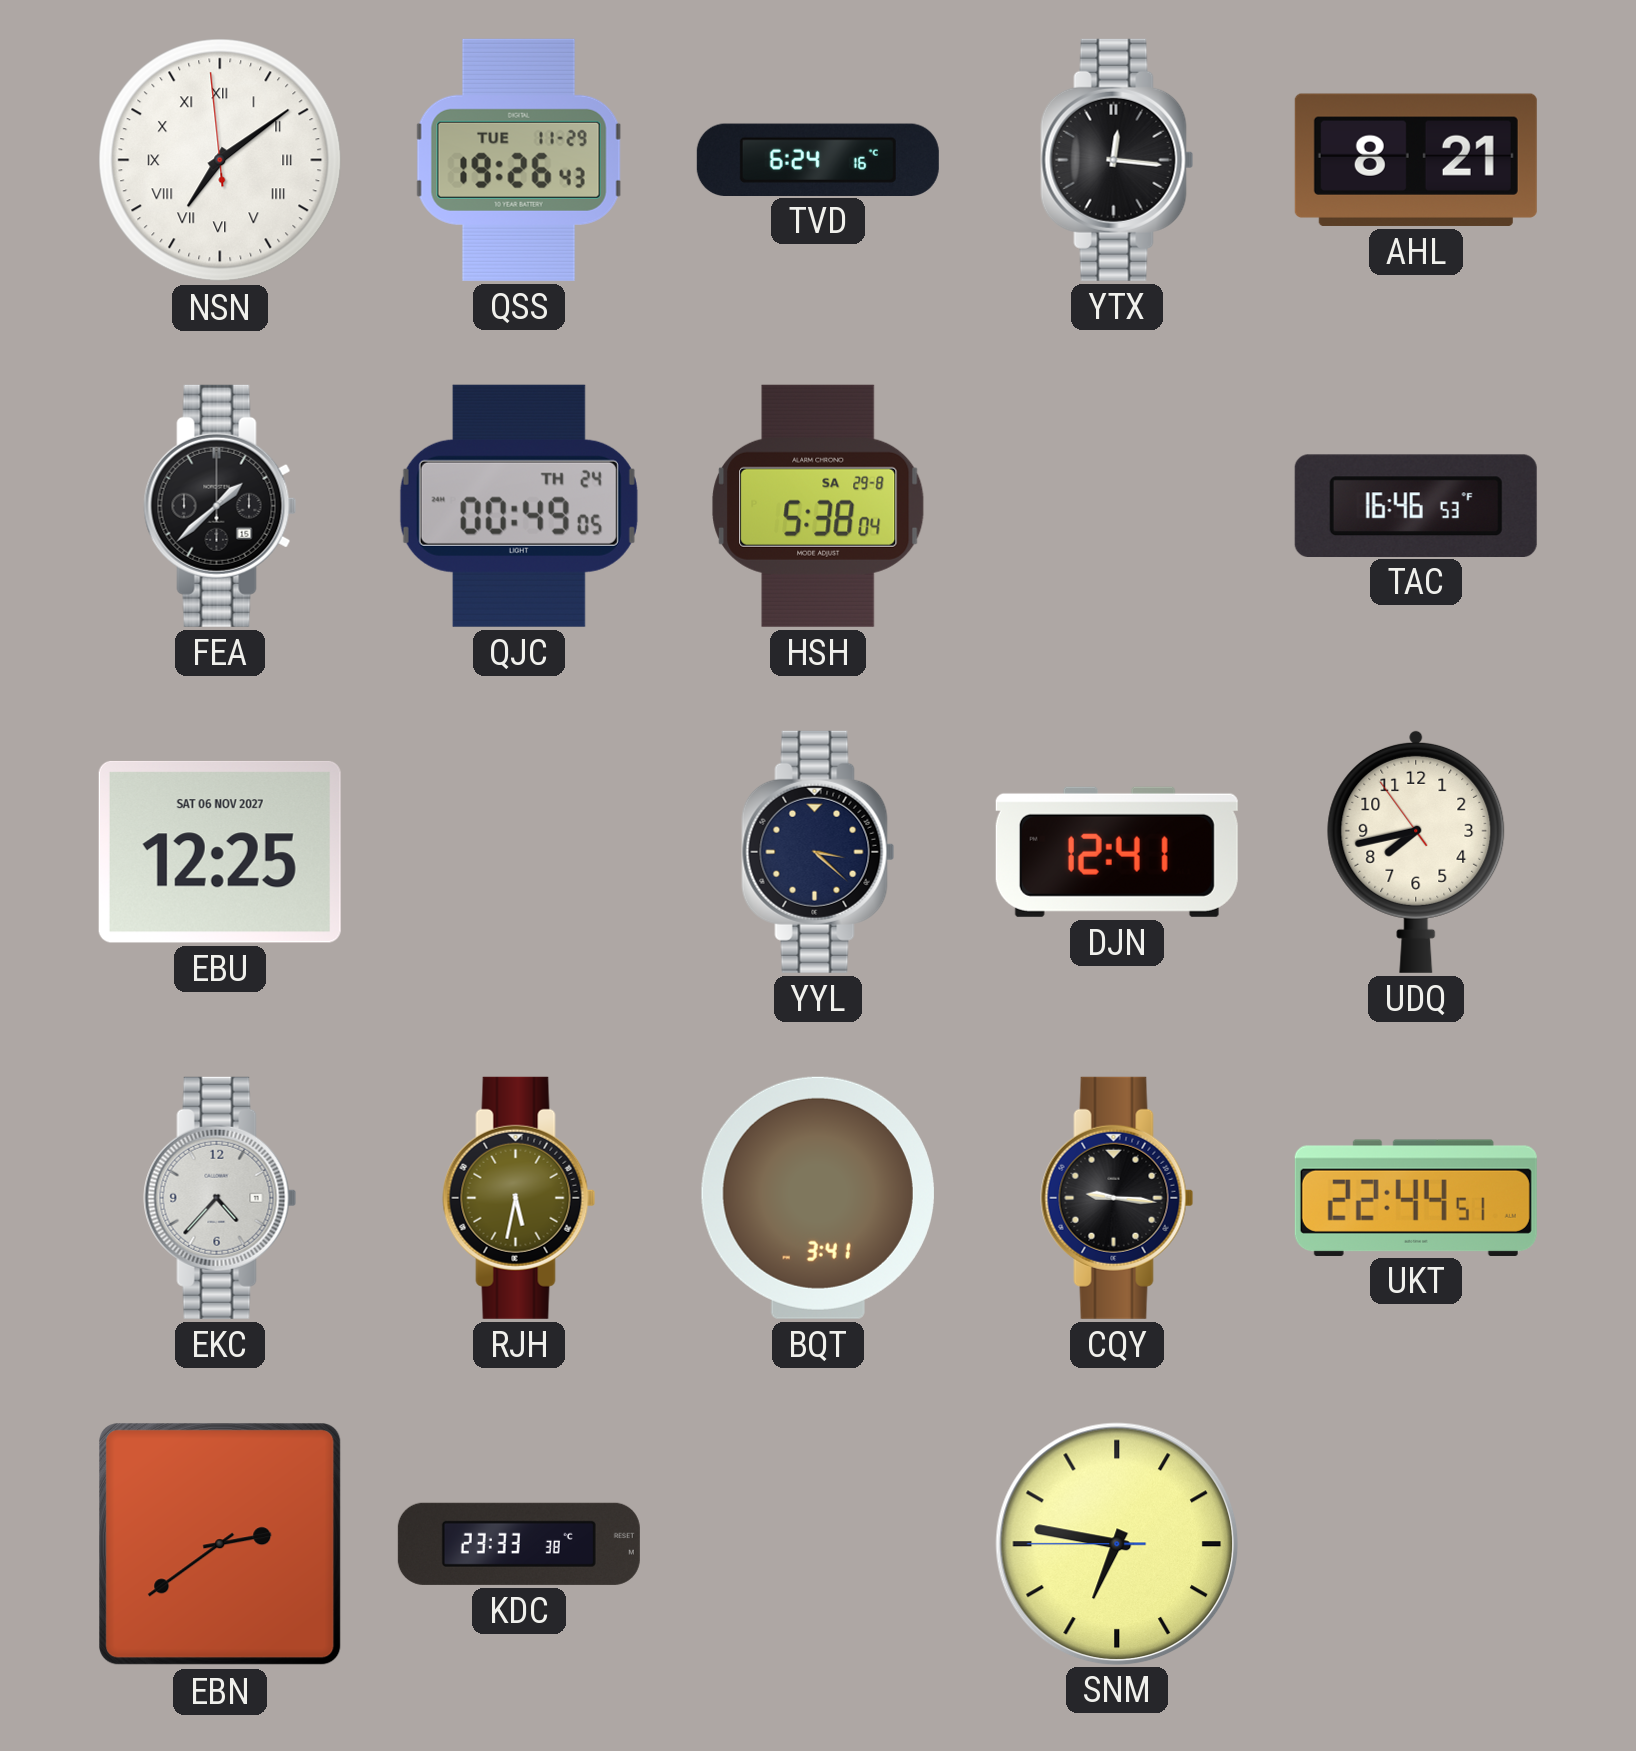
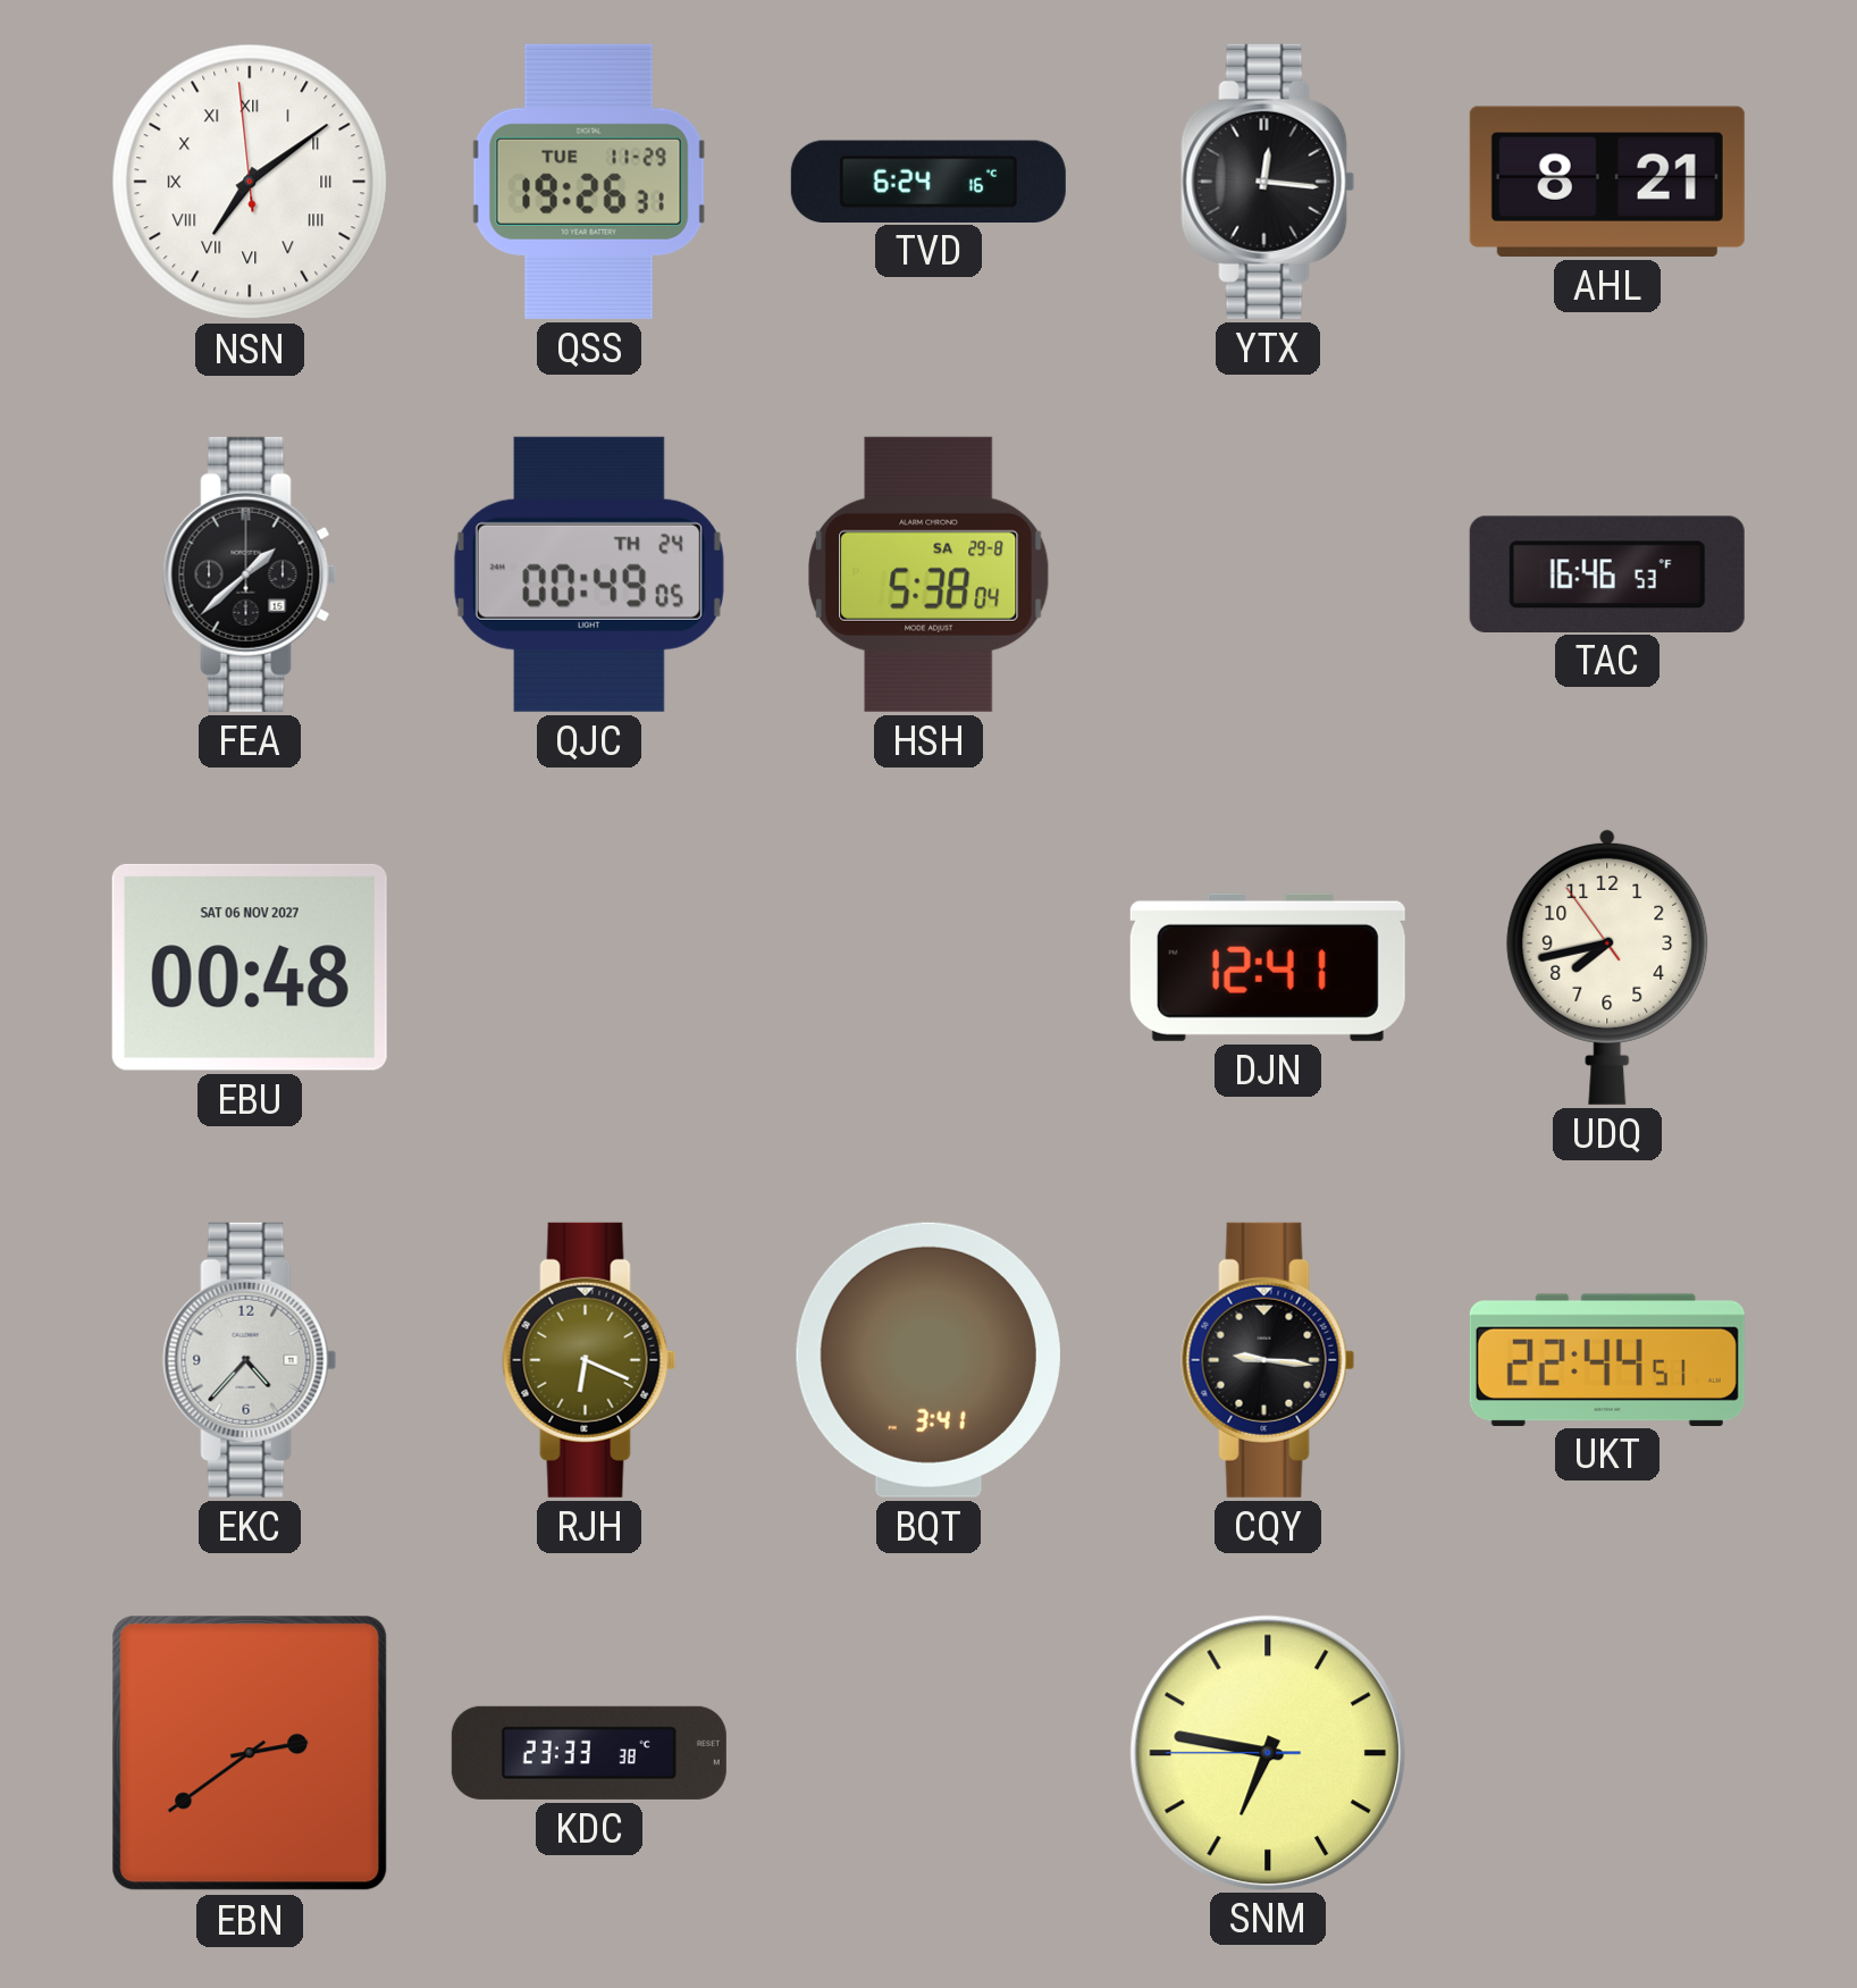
QSS: 19:26:43 -> 19:26:31 (589, 182)
EBU: 12:25 -> 00:48 (250, 967)
YYL: 3:22 -> none (818, 852)
RJH: 5:32 -> 6:19 (589, 1360)
